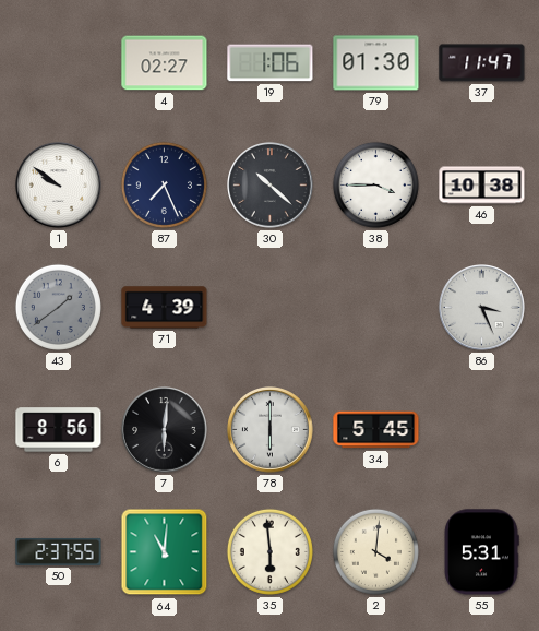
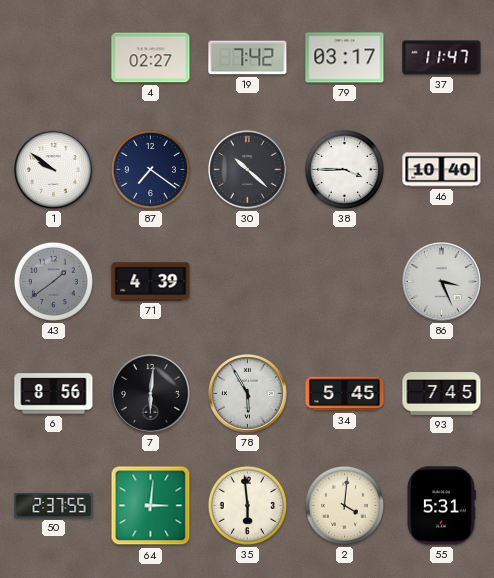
19: 1:06 -> 7:42 (248, 58)
79: 01:30 -> 03:17 (345, 58)
87: 7:26 -> 7:21 (150, 169)
46: 10:38 -> 10:40 (442, 170)
78: 6:00 -> 5:55 (248, 394)
93: none -> 7:45 (442, 394)
64: 11:01 -> 3:01 (151, 506)
